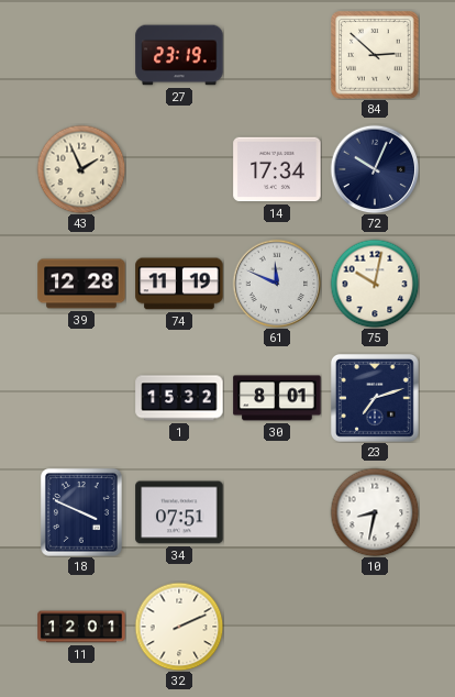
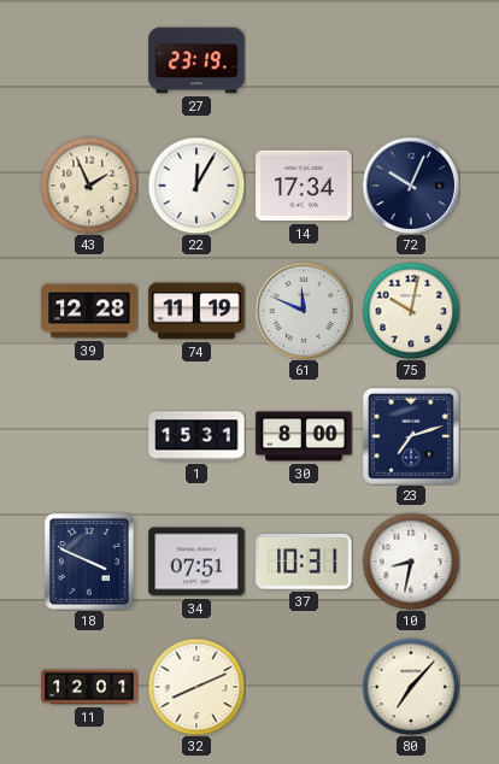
84: 2:52 -> none (375, 55)
22: none -> 12:05 (196, 186)
1: 15:32 -> 15:31 (196, 436)
30: 8:01 -> 8:00 (304, 436)
37: none -> 10:31 (304, 563)
32: 2:11 -> 8:11 (196, 687)
80: none -> 7:07 (411, 687)
